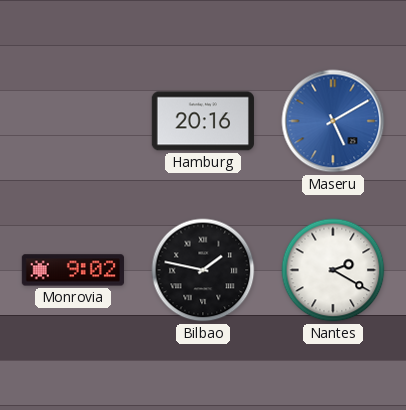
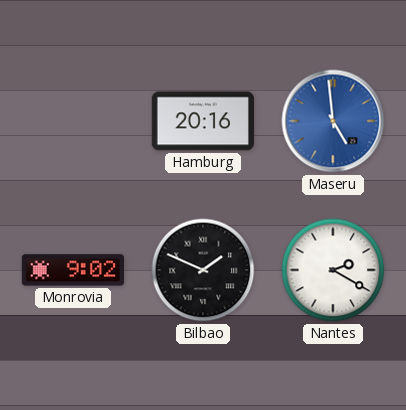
Maseru: 5:10 -> 4:59 (333, 121)
Bilbao: 1:47 -> 1:49 (203, 270)
